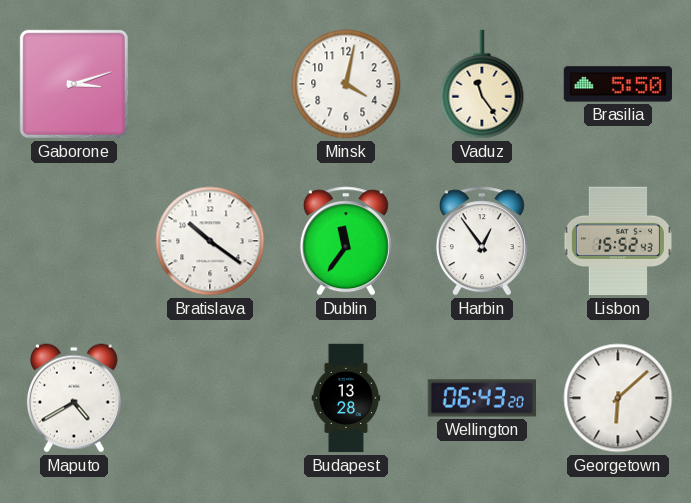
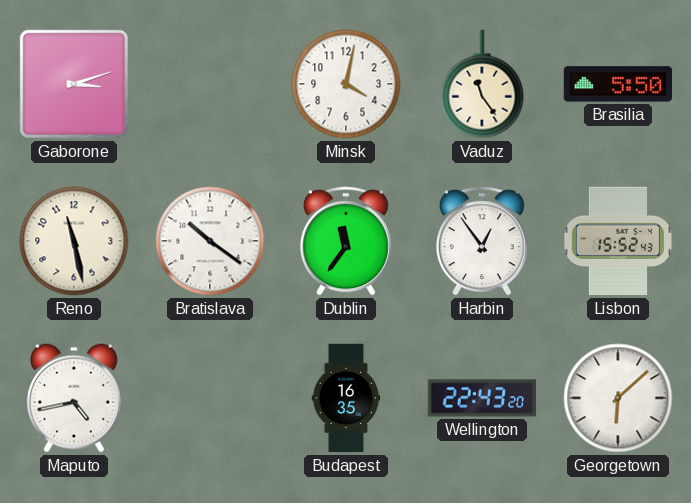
Reno: none -> 11:28 (74, 241)
Maputo: 4:40 -> 4:43 (74, 398)
Budapest: 13:28 -> 16:35 (346, 398)
Wellington: 06:43 -> 22:43 (482, 398)
